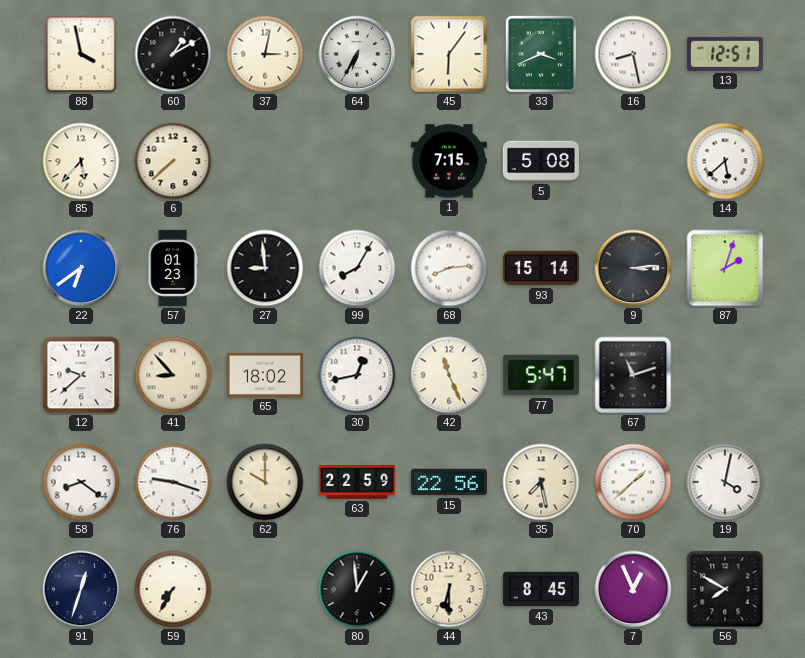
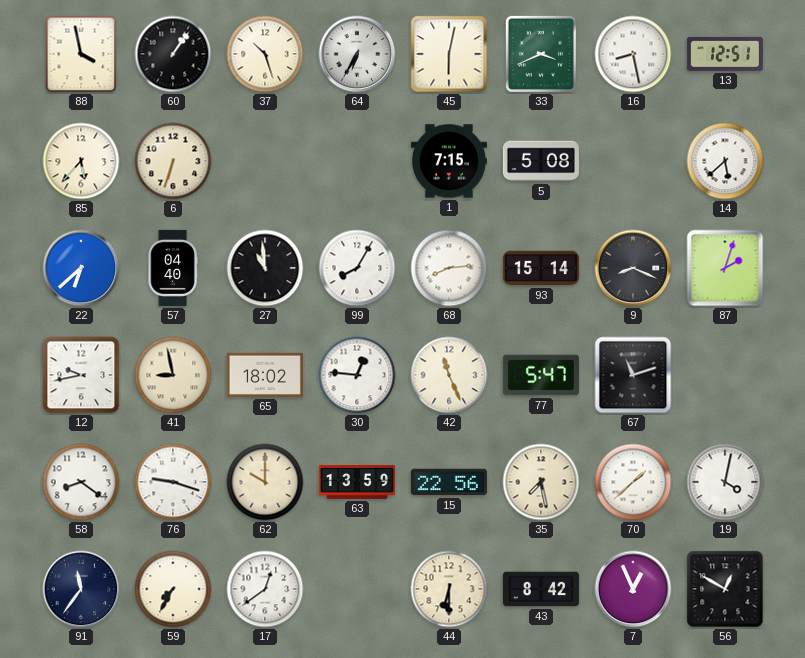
60: 1:10 -> 1:06 (173, 54)
37: 3:02 -> 10:27 (265, 54)
45: 6:06 -> 6:02 (449, 54)
6: 7:38 -> 6:33 (173, 161)
22: 6:39 -> 6:38 (81, 268)
57: 01:23 -> 04:40 (173, 268)
27: 8:59 -> 10:59 (265, 268)
9: 3:14 -> 8:19 (633, 268)
12: 9:38 -> 9:43 (81, 375)
41: 8:53 -> 8:58 (173, 375)
30: 12:43 -> 12:46 (357, 375)
63: 22:59 -> 13:59 (357, 483)
91: 12:33 -> 11:36 (81, 589)
17: none -> 12:39 (265, 589)
80: 12:59 -> none (357, 589)
43: 8:45 -> 8:42 (541, 589)
56: 7:50 -> 12:50 (725, 589)
